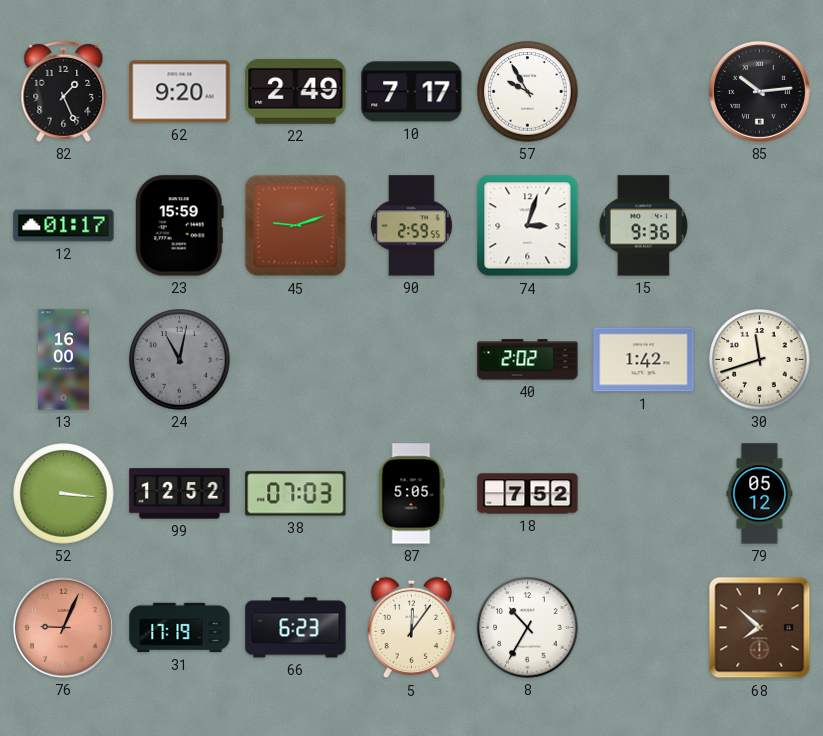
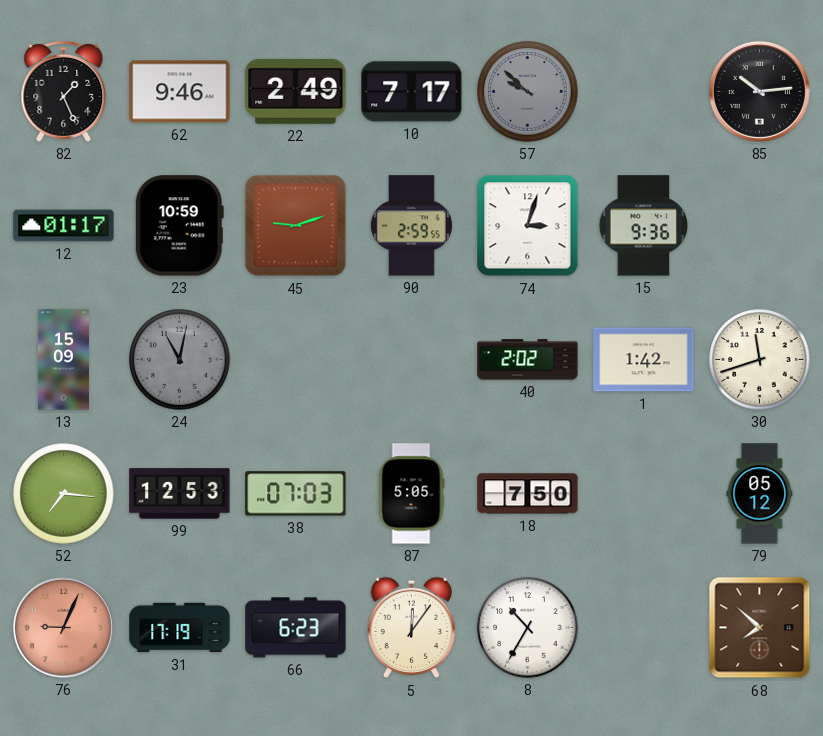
62: 9:20 -> 9:46 (180, 92)
57: 9:55 -> 9:52 (528, 92)
57 dial: white -> grey (528, 92)
23: 15:59 -> 10:59 (179, 226)
13: 16:00 -> 15:09 (63, 360)
52: 3:16 -> 7:16 (64, 494)
99: 12:52 -> 12:53 (180, 494)
18: 7:52 -> 7:50 (528, 494)
